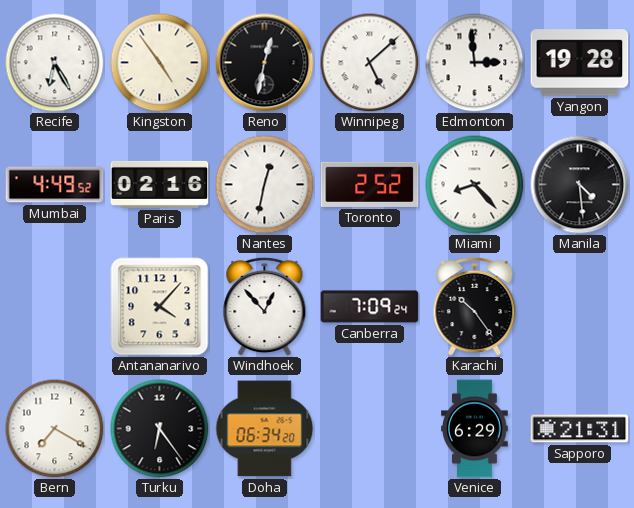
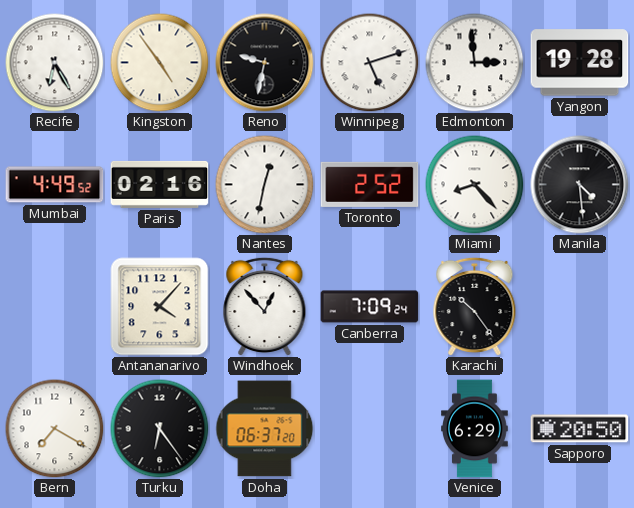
Reno: 12:32 -> 9:32 (265, 63)
Winnipeg: 5:08 -> 5:12 (370, 63)
Doha: 06:34 -> 06:37 (265, 429)
Sapporo: 21:31 -> 20:50 (580, 429)
